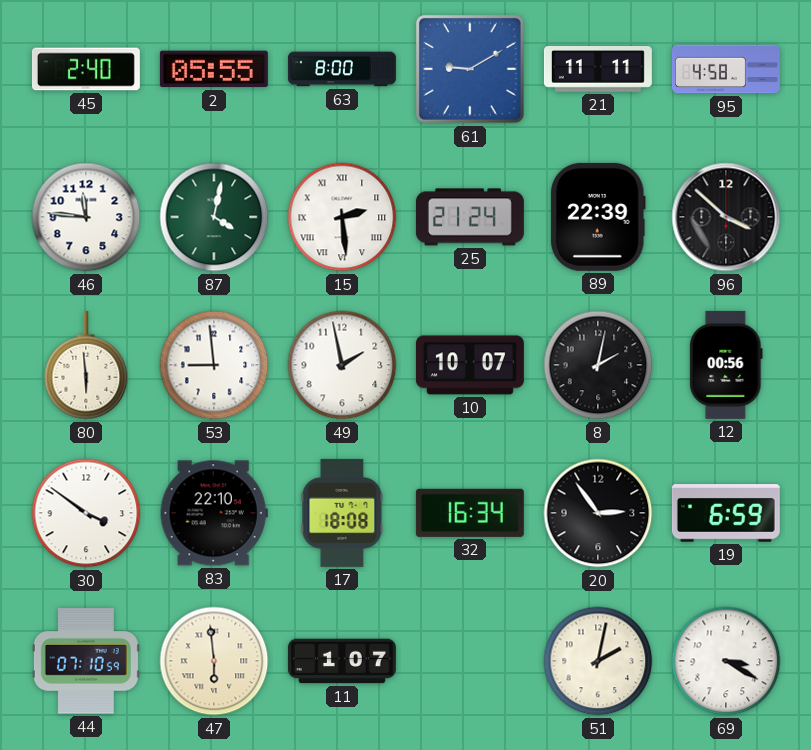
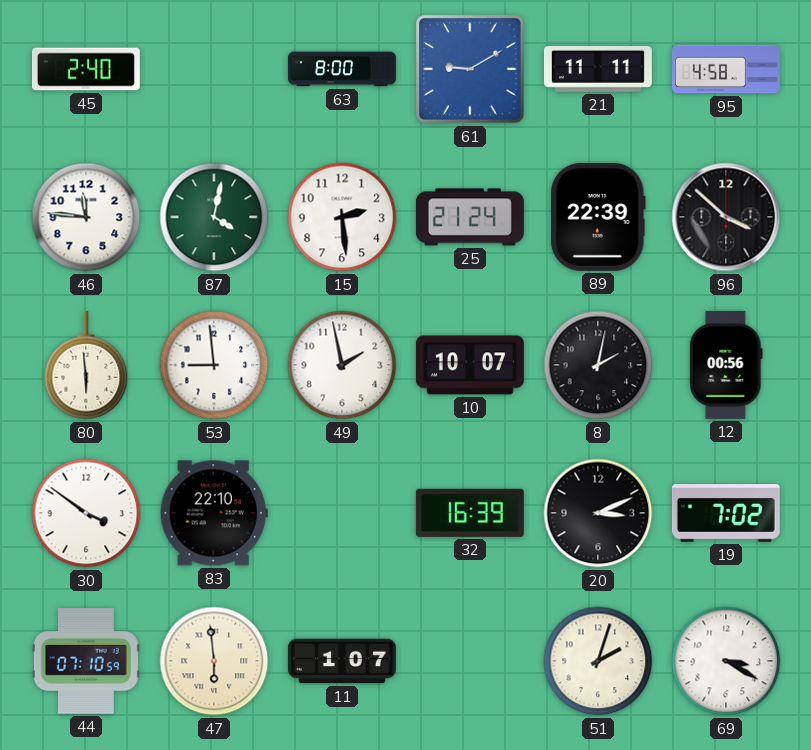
2: 05:55 -> none (214, 69)
15 numerals: Roman -> Arabic (342, 217)
17: 18:08 -> none (342, 513)
32: 16:34 -> 16:39 (470, 513)
20: 2:54 -> 3:11 (598, 513)
19: 6:59 -> 7:02 (726, 513)
51: 2:02 -> 2:03 (598, 661)
